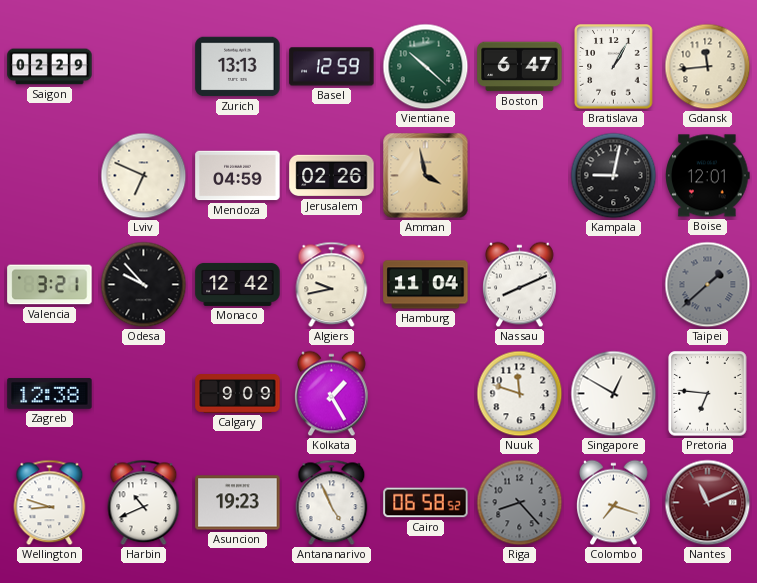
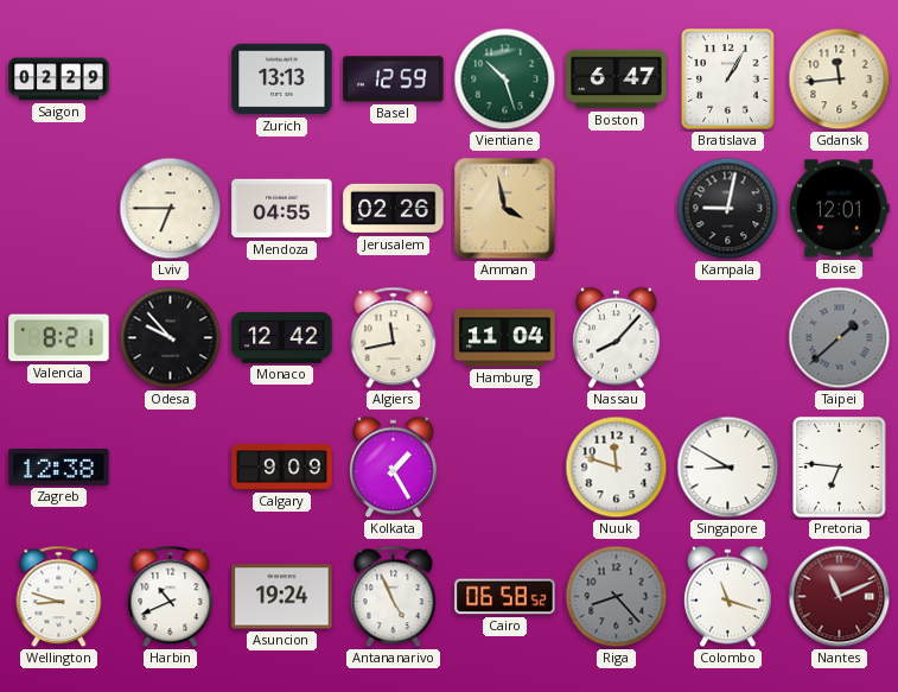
Vientiane: 10:22 -> 10:27 (505, 80)
Lviv: 6:49 -> 6:45 (171, 209)
Mendoza: 04:59 -> 04:55 (282, 209)
Valencia: 3:21 -> 8:21 (59, 338)
Algiers: 9:43 -> 11:43 (394, 338)
Nassau: 8:11 -> 8:07 (617, 338)
Singapore: 12:50 -> 8:50 (728, 468)
Asuncion: 19:23 -> 19:24 (282, 597)
Colombo: 7:18 -> 11:18 (728, 597)
